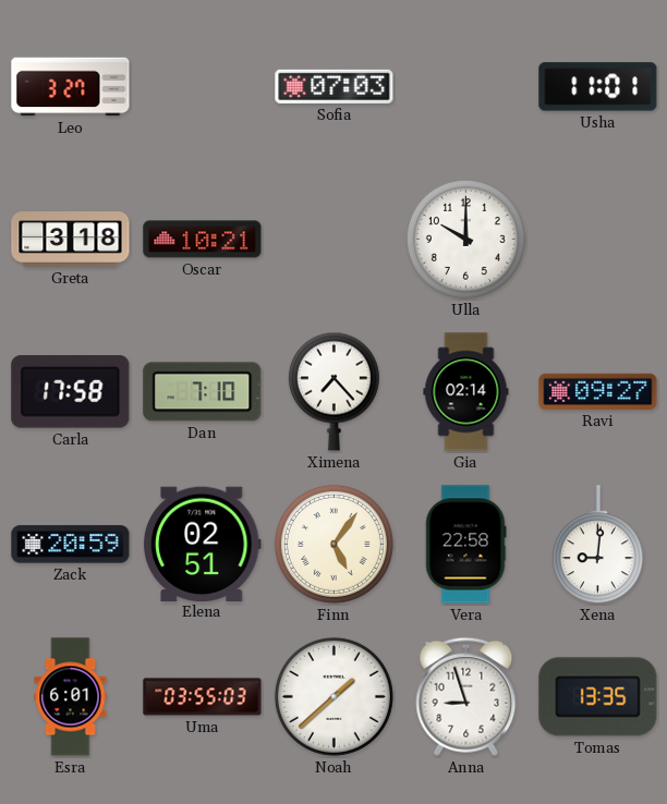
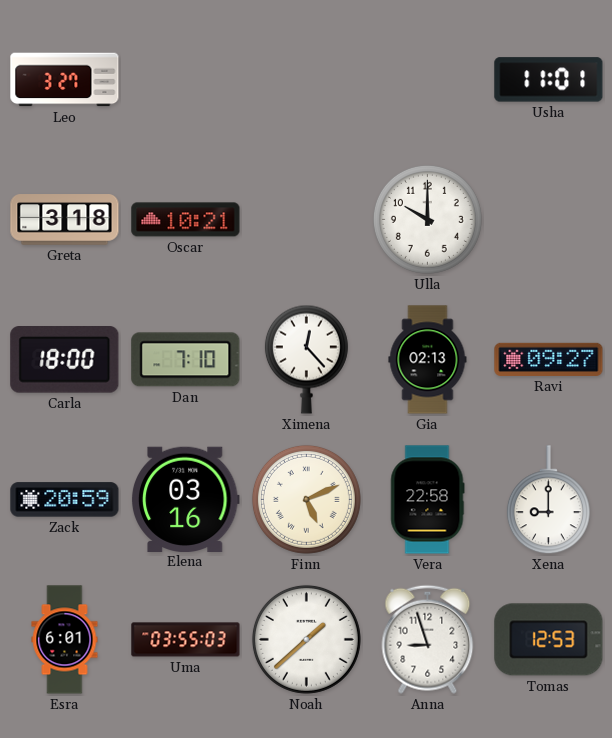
Sofia: 07:03 -> none (335, 86)
Carla: 17:58 -> 18:00 (65, 360)
Ximena: 7:23 -> 12:23 (306, 359)
Gia: 02:14 -> 02:13 (428, 360)
Elena: 02:51 -> 03:16 (185, 499)
Finn: 5:06 -> 5:11 (306, 499)
Xena: 9:01 -> 9:00 (548, 500)
Tomas: 13:35 -> 12:53 (549, 640)
